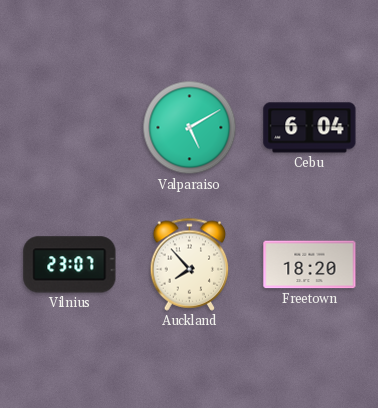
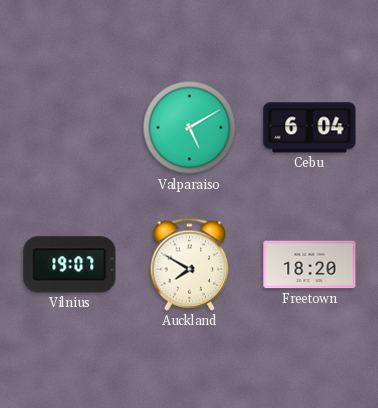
Vilnius: 23:07 -> 19:07 (70, 265)
Auckland: 7:53 -> 7:50 (190, 264)
